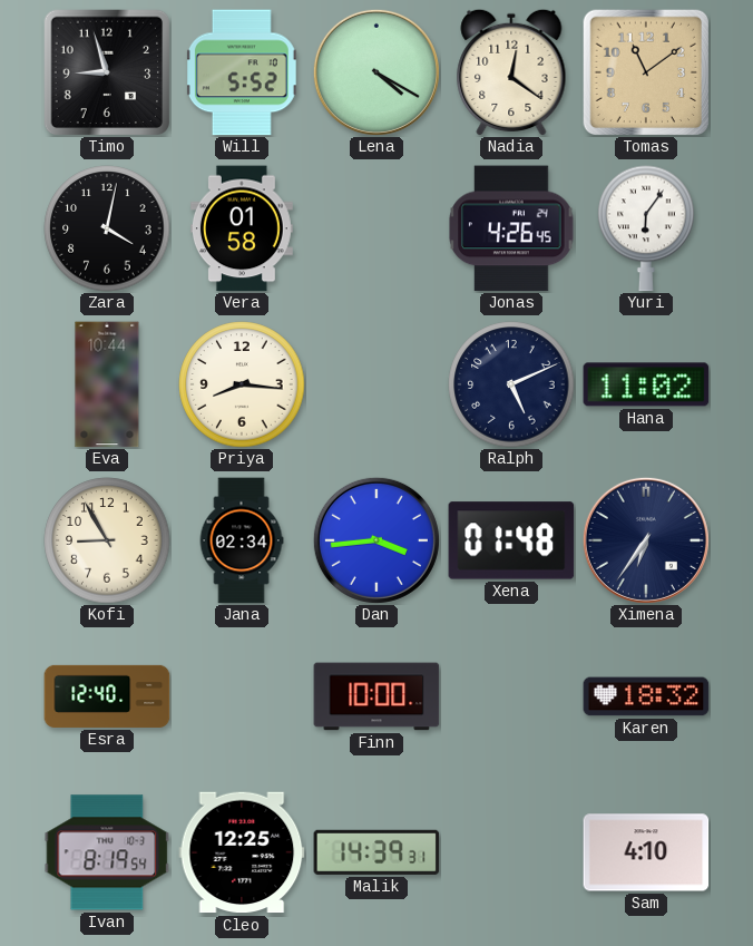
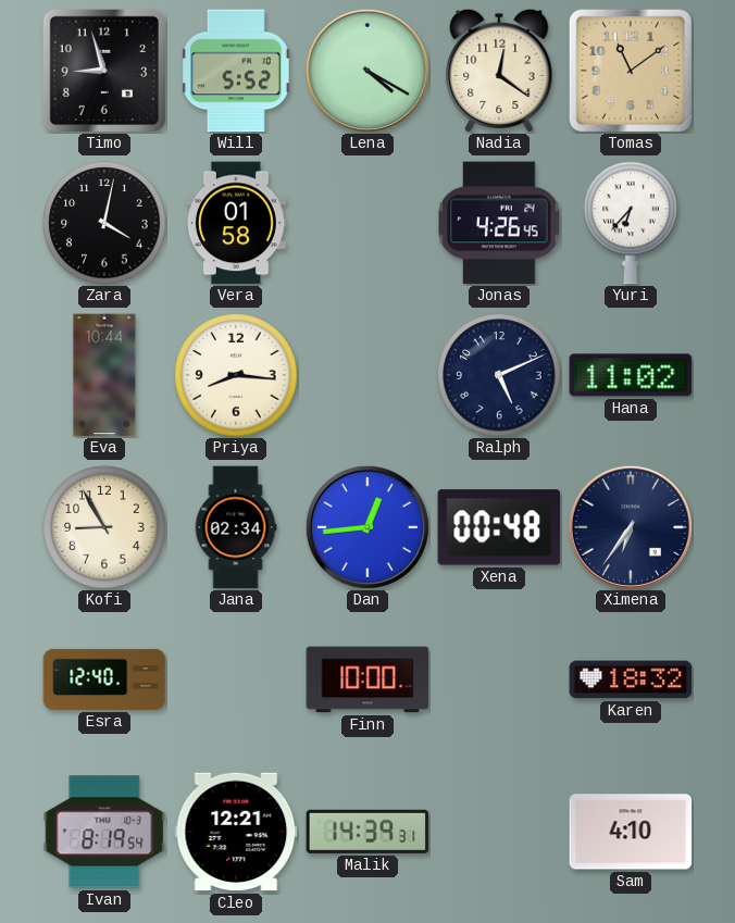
Yuri: 6:06 -> 6:37 (631, 223)
Dan: 3:44 -> 12:44 (367, 527)
Xena: 01:48 -> 00:48 (499, 527)
Cleo: 12:25 -> 12:21 (236, 832)
